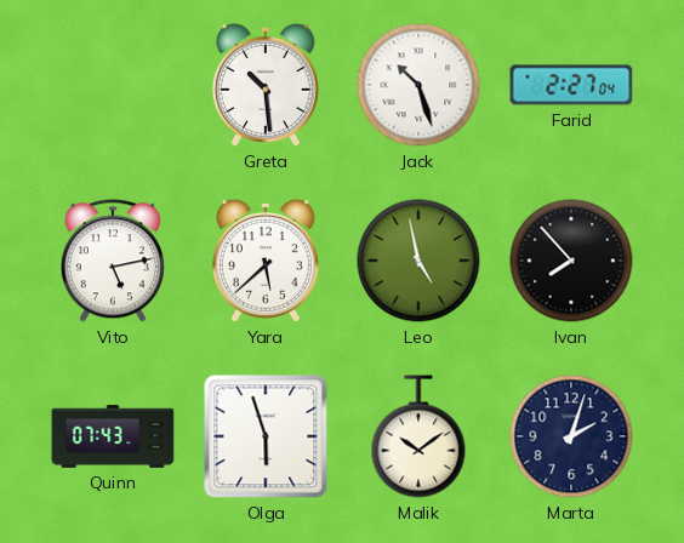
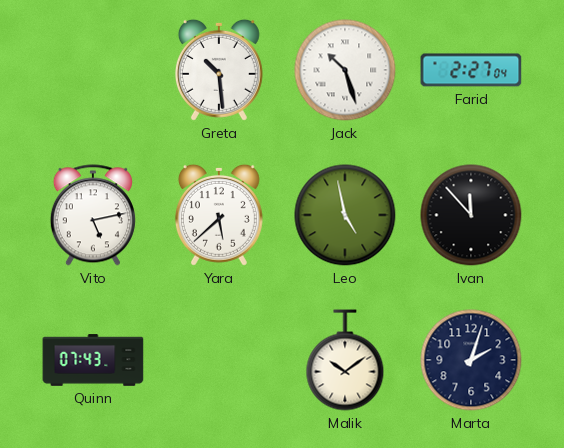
Ivan: 7:53 -> 11:53 (471, 215)
Olga: 5:57 -> none (266, 436)
